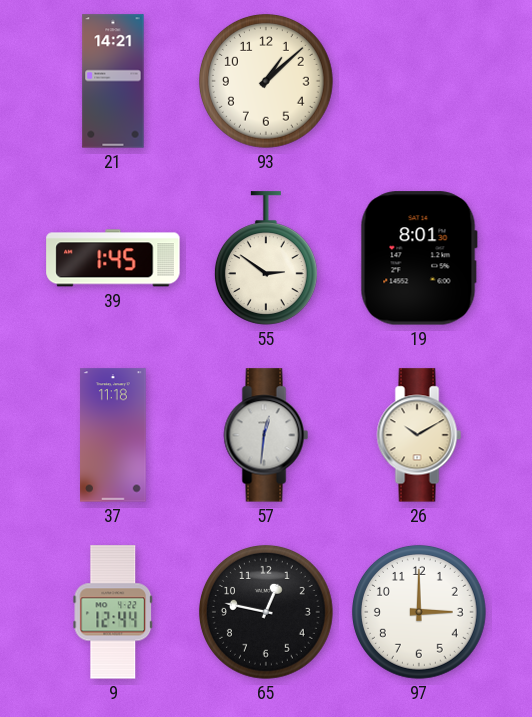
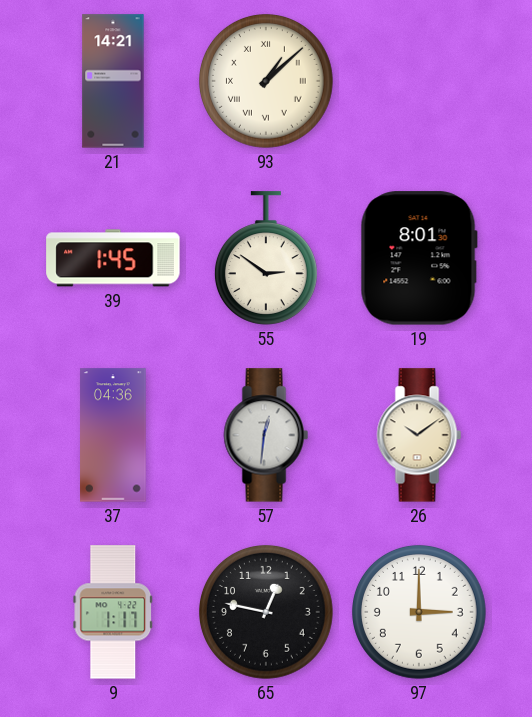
93 numerals: Arabic -> Roman (266, 81)
37: 11:18 -> 04:36 (113, 435)
26: 10:10 -> 10:09 (419, 435)
9: 12:44 -> 1:17 (113, 612)
